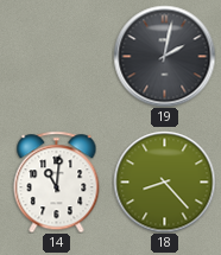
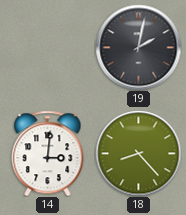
14: 11:01 -> 3:01 (48, 153)
